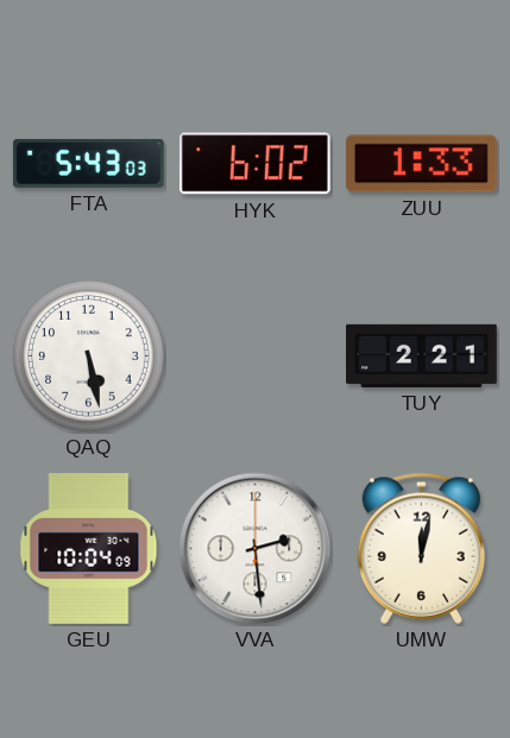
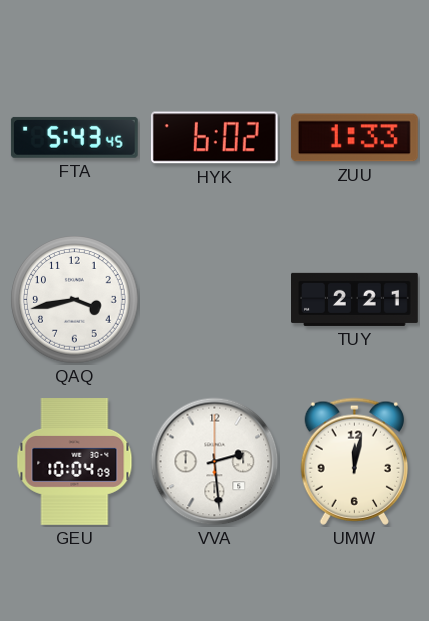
FTA: 5:43:03 -> 5:43:45 (74, 137)
QAQ: 5:28 -> 3:43 (75, 300)
